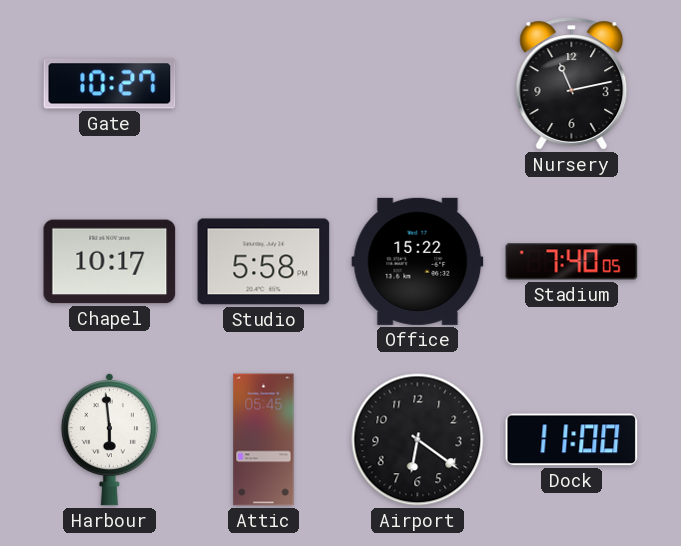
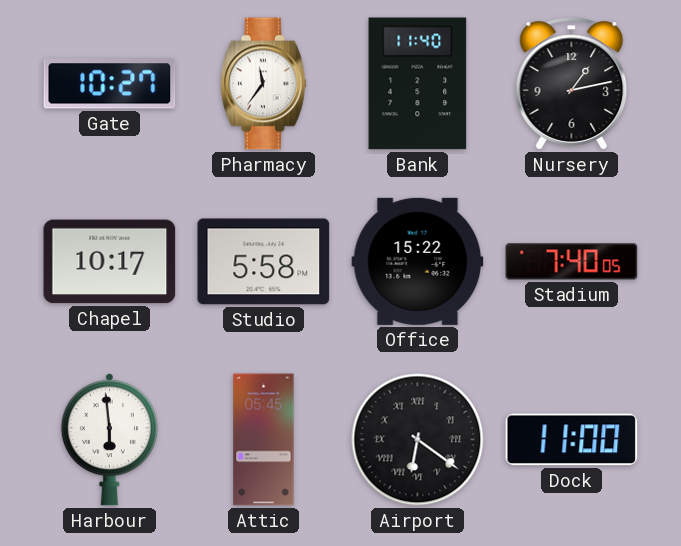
Pharmacy: none -> 11:36 (264, 84)
Bank: none -> 11:40 (418, 84)
Nursery: 11:13 -> 1:13 (572, 84)
Airport numerals: Arabic -> Roman (418, 440)
